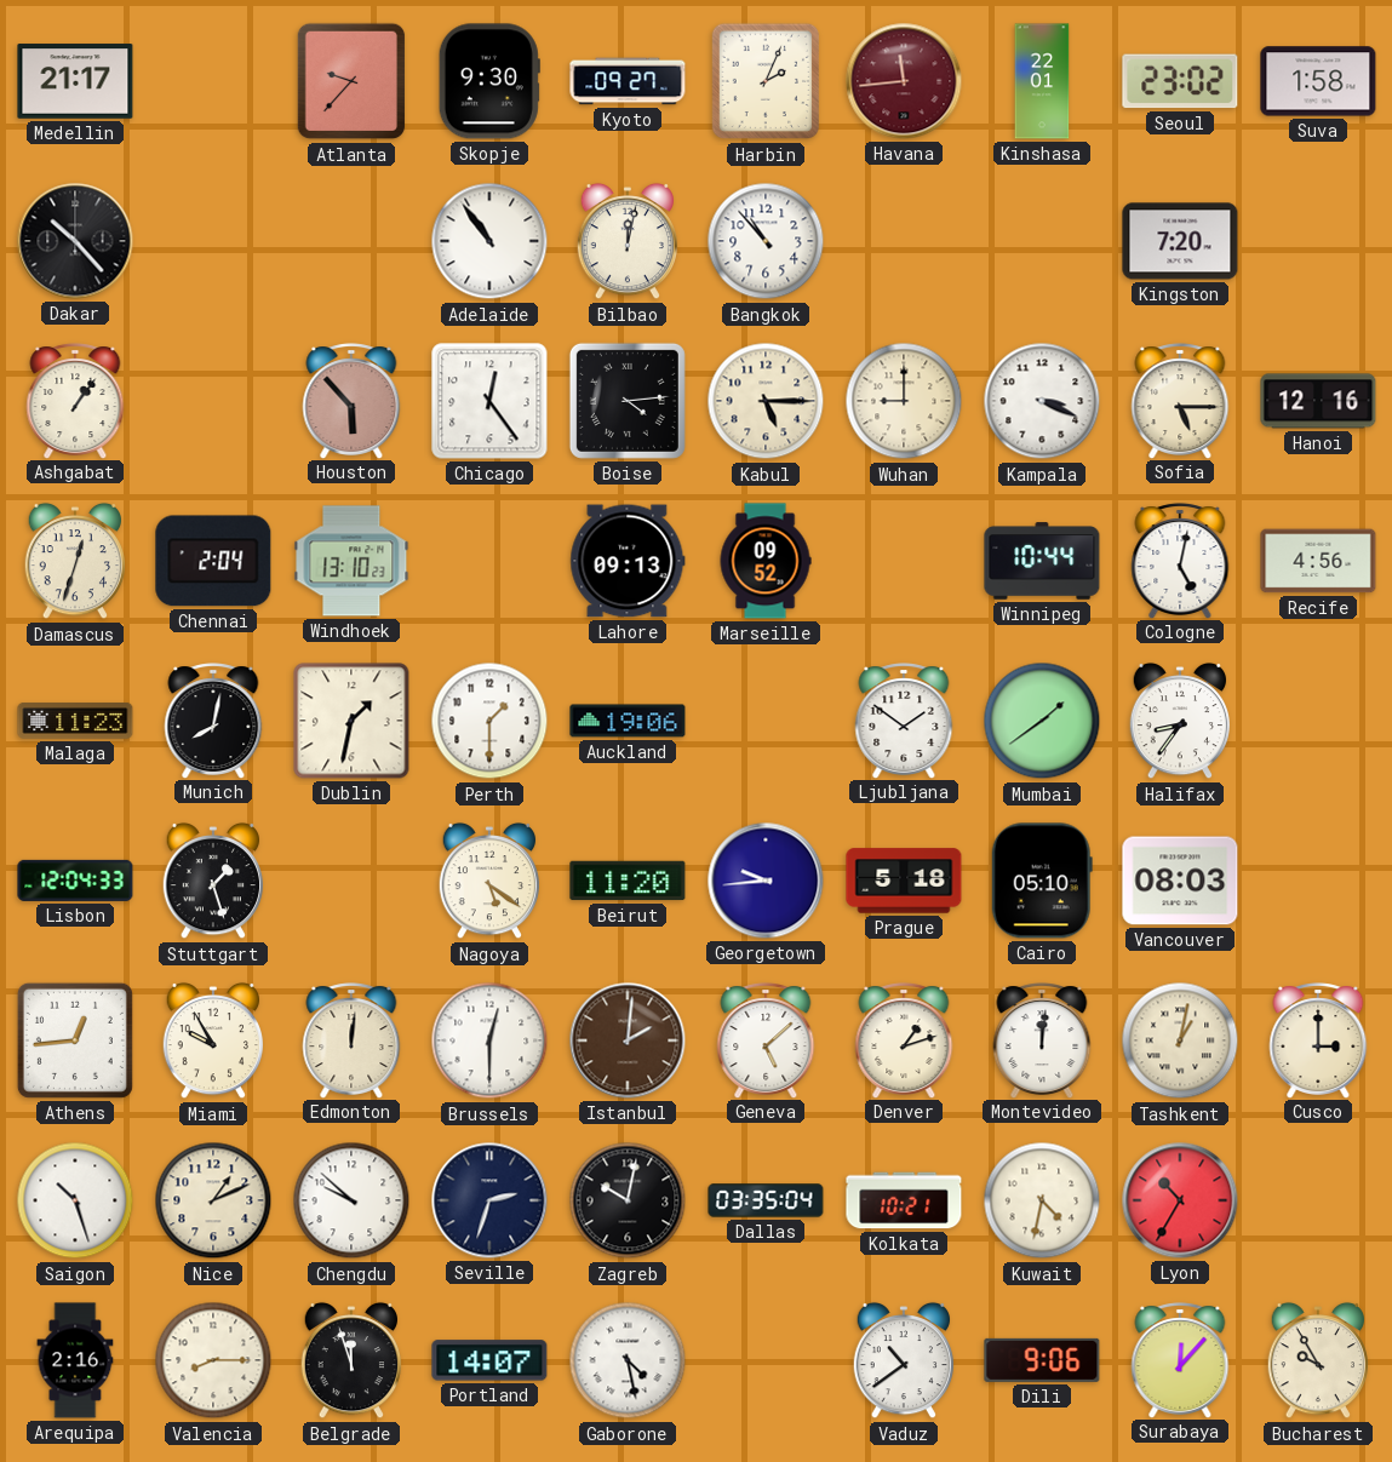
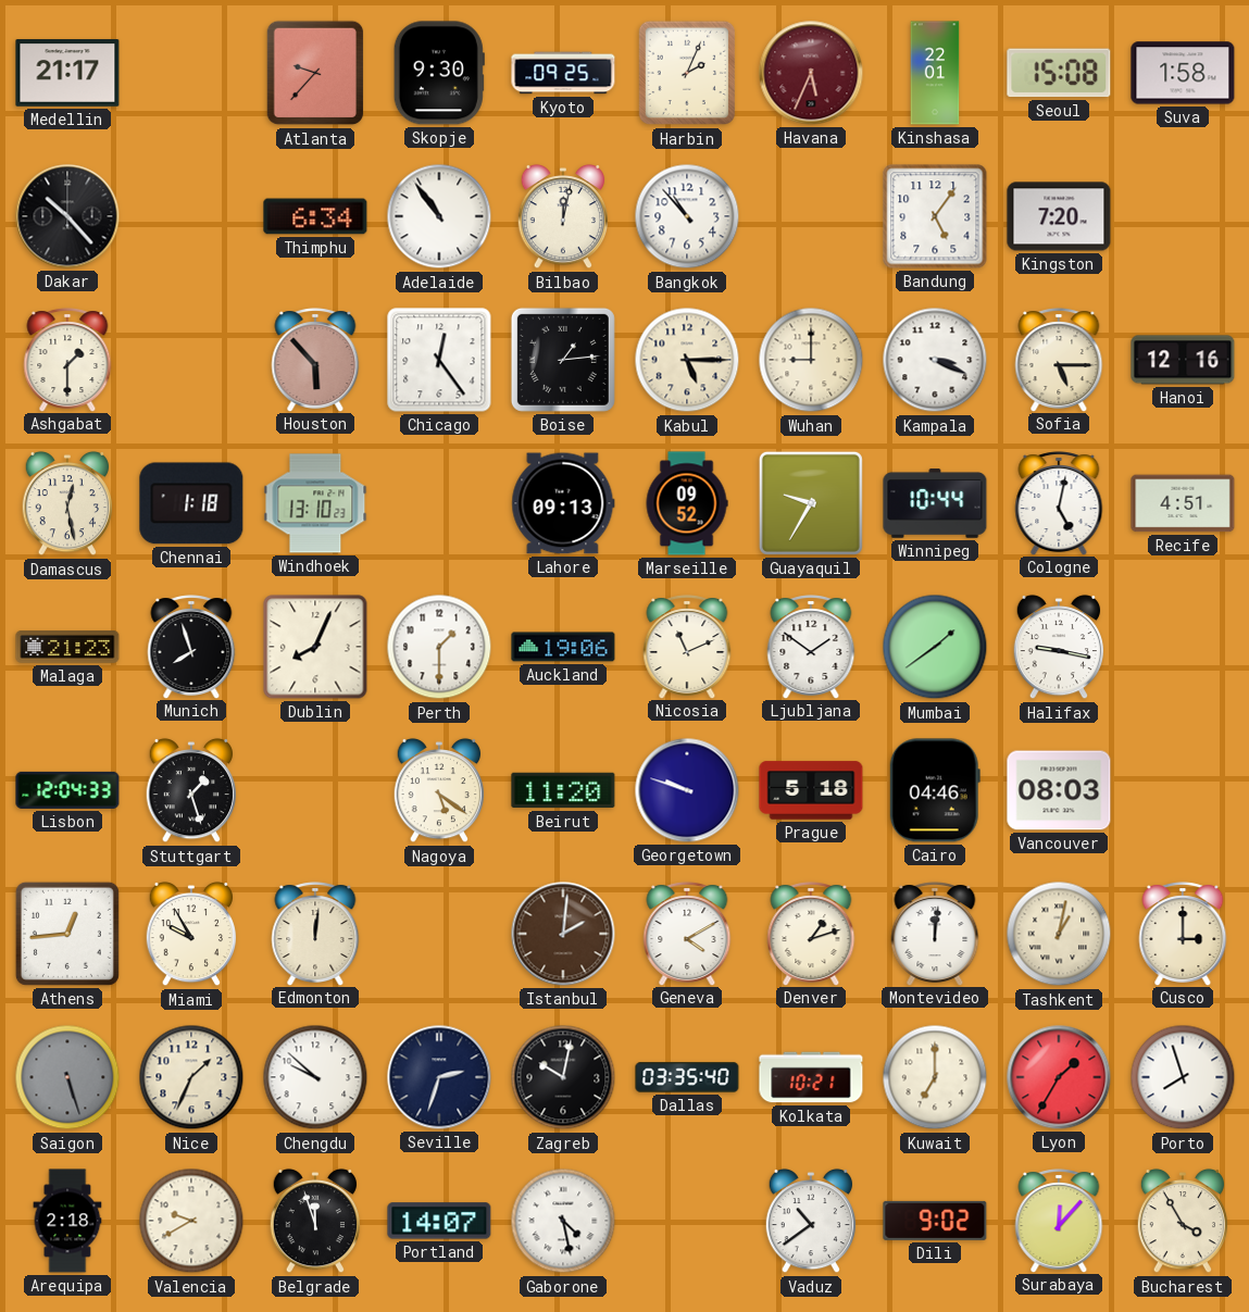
Kyoto: 09:27 -> 09:25 (563, 73)
Havana: 11:44 -> 5:34 (811, 73)
Seoul: 23:02 -> 15:08 (1059, 73)
Thimphu: none -> 6:34 (315, 216)
Bandung: none -> 5:06 (935, 216)
Ashgabat: 1:06 -> 1:30 (67, 360)
Boise: 4:14 -> 1:14 (563, 360)
Damascus: 12:33 -> 12:28 (66, 503)
Chennai: 2:04 -> 1:18 (191, 503)
Guayaquil: none -> 9:35 (811, 503)
Recife: 4:56 -> 4:51 (1183, 503)
Malaga: 11:23 -> 21:23 (67, 648)
Munich: 8:02 -> 7:57 (191, 647)
Dublin: 1:32 -> 8:04 (315, 647)
Nicosia: none -> 11:11 (687, 647)
Halifax: 8:36 -> 9:17 (1058, 647)
Georgetown: 9:44 -> 9:48 (687, 790)
Cairo: 05:10 -> 04:46 (935, 790)
Brussels: 12:30 -> none (489, 1040)
Geneva: 5:08 -> 4:10 (687, 934)
Saigon: 10:27 -> 5:27 (67, 1077)
Saigon dial: white -> grey (67, 1077)
Nice: 1:11 -> 1:34 (191, 1077)
Dallas: 03:35:04 -> 03:35:40 (687, 1077)
Kuwait: 4:32 -> 7:00 (935, 1077)
Lyon: 10:35 -> 1:35 (1059, 1077)
Porto: none -> 7:57 (1183, 1077)
Arequipa: 2:16 -> 2:18 (67, 1221)
Valencia: 8:15 -> 9:40 (191, 1221)
Dili: 9:06 -> 9:02 (935, 1221)
Bucharest: 9:55 -> 3:55 (1182, 1221)
